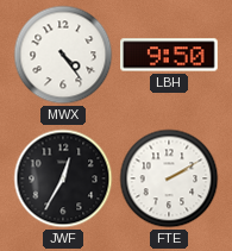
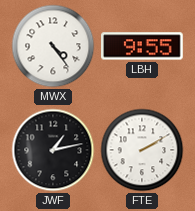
LBH: 9:50 -> 9:55 (142, 46)
JWF: 12:35 -> 1:13 (53, 150)
